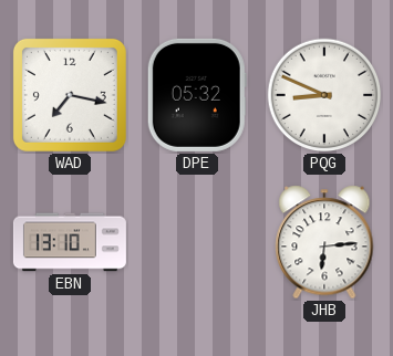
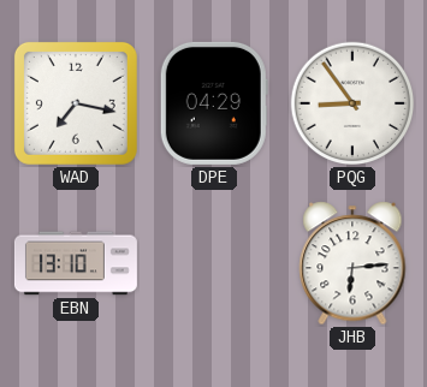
DPE: 05:32 -> 04:29 (214, 103)
PQG: 8:49 -> 8:54 (352, 103)
